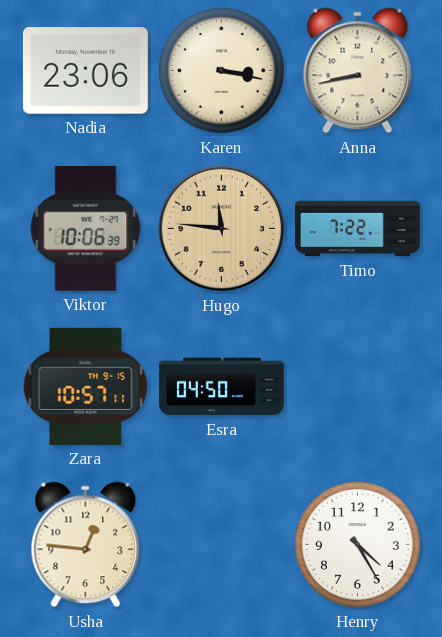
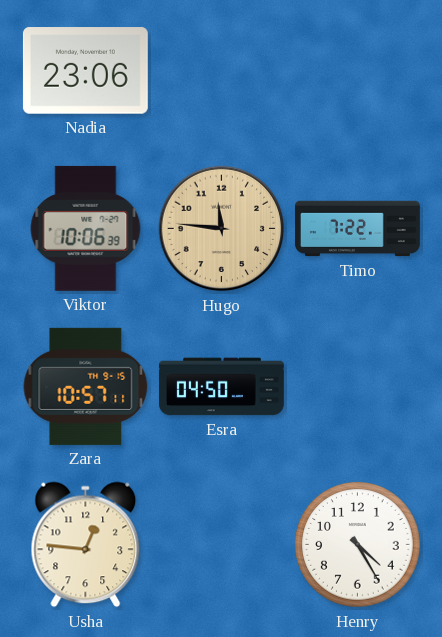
Karen: 3:17 -> none (222, 71)
Anna: 8:43 -> none (358, 71)
